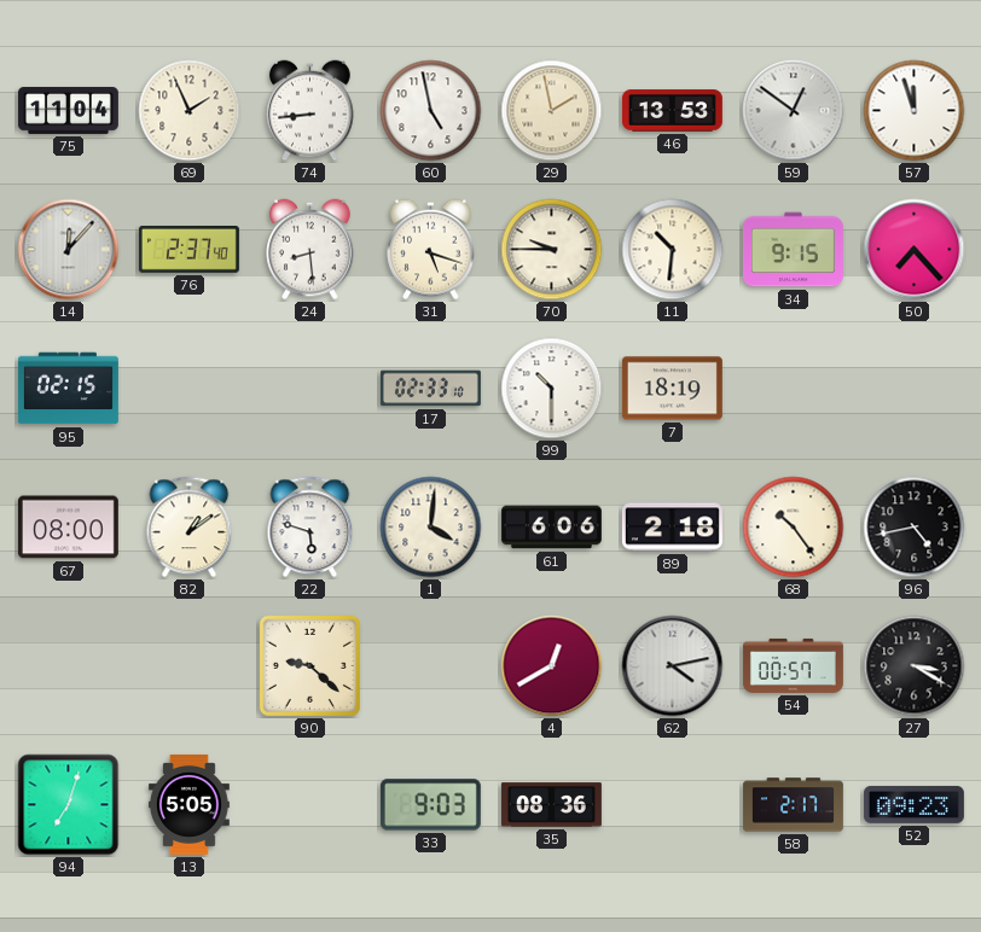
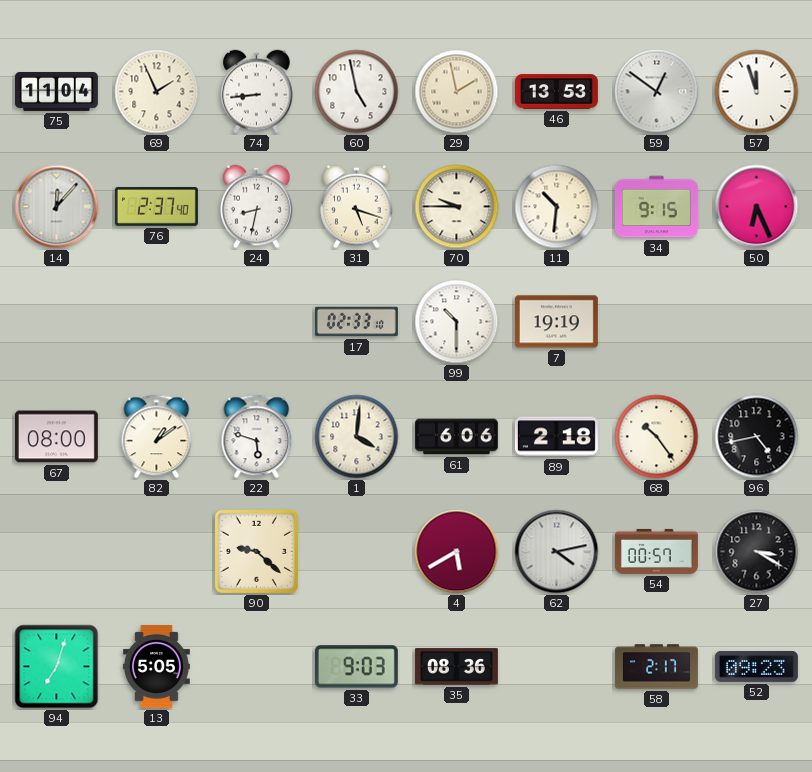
24: 8:29 -> 8:32 (257, 207)
50: 7:23 -> 6:26 (757, 207)
95: 02:15 -> none (68, 389)
7: 18:19 -> 19:19 (556, 322)
4: 12:40 -> 5:40 (457, 552)
